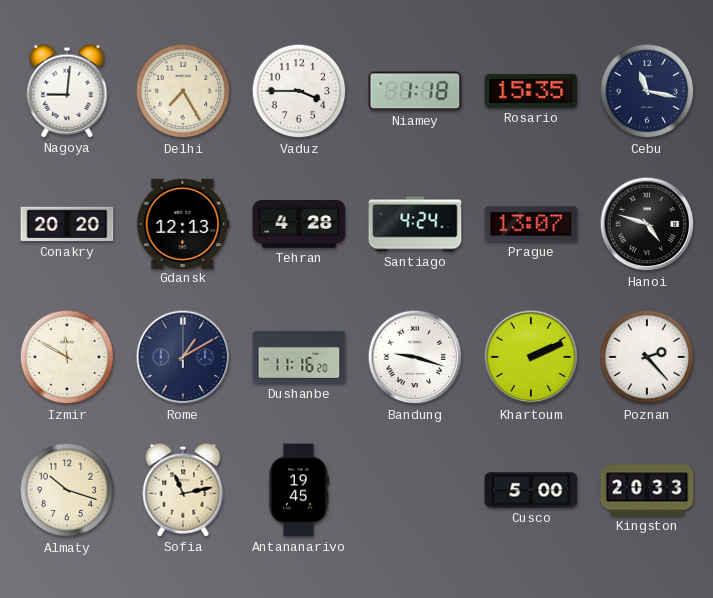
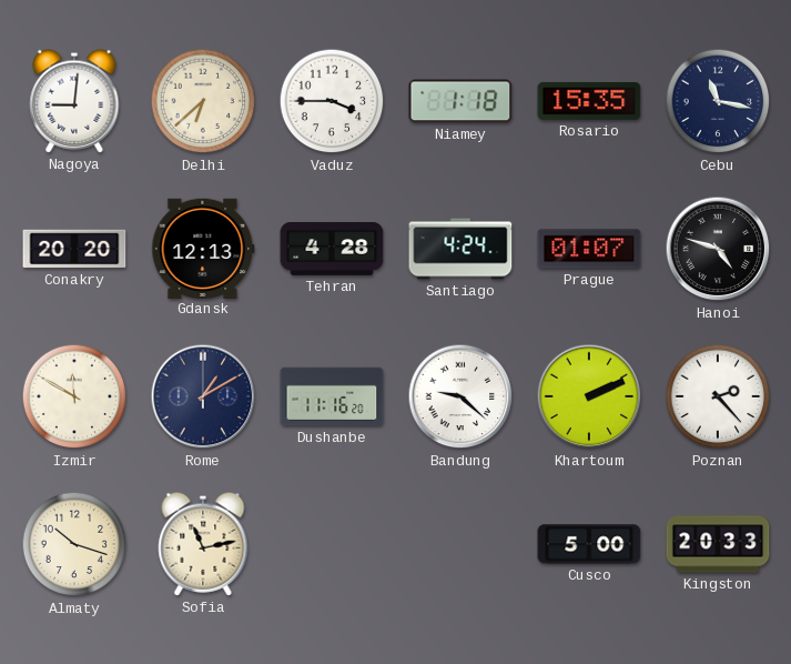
Delhi: 7:25 -> 6:38 (203, 101)
Prague: 13:07 -> 01:07 (589, 249)
Bandung: 9:18 -> 9:22 (460, 396)
Antananarivo: 19:45 -> none (299, 490)
